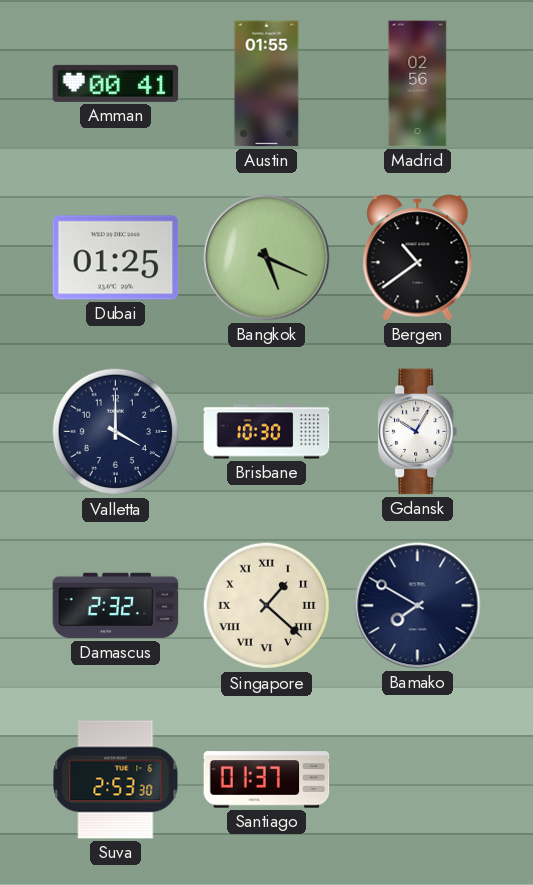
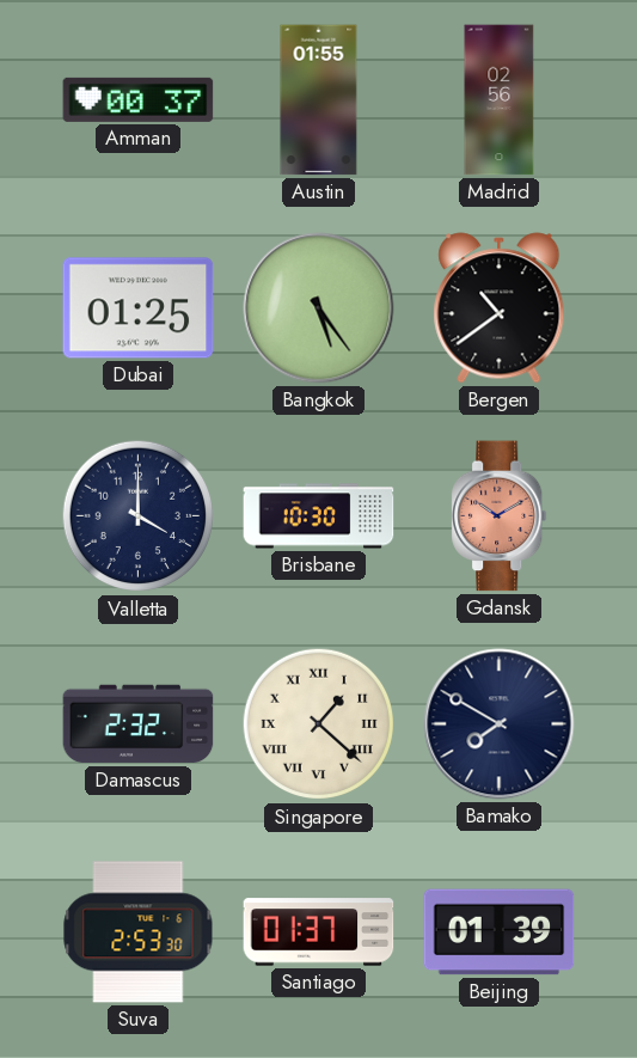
Amman: 00:41 -> 00:37 (139, 99)
Bangkok: 5:19 -> 5:24 (319, 308)
Gdansk: 10:05 -> 10:10 (500, 516)
Gdansk dial: white -> salmon (500, 516)
Beijing: none -> 01:39 (500, 932)
